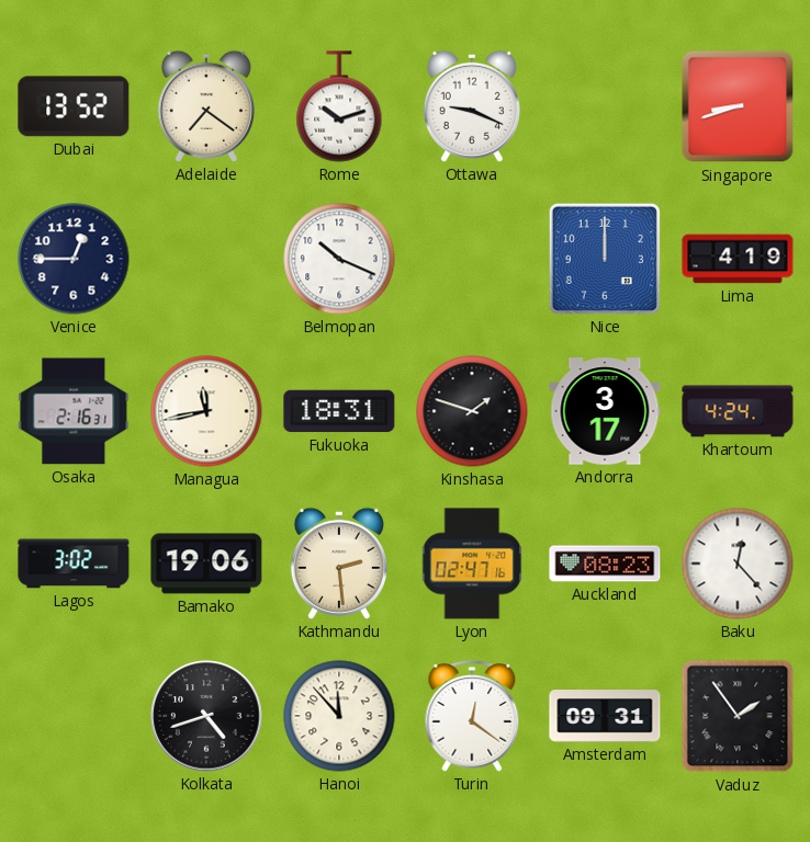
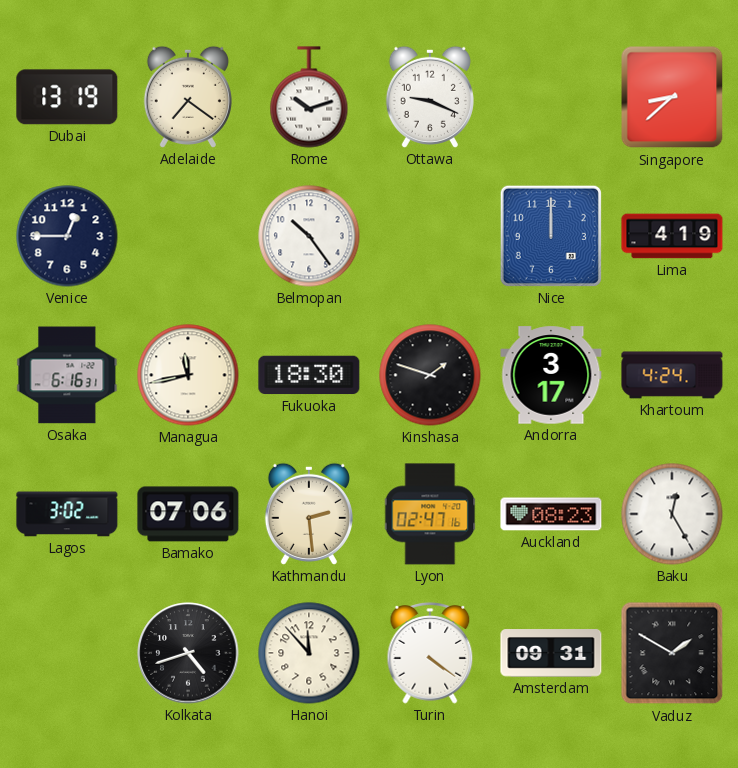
Dubai: 13:52 -> 13:19 (67, 97)
Singapore: 8:42 -> 8:38 (672, 97)
Belmopan: 10:19 -> 10:24 (309, 236)
Osaka: 2:16 -> 6:16 (67, 375)
Fukuoka: 18:31 -> 18:30 (309, 375)
Bamako: 19:06 -> 07:06 (188, 514)
Baku: 12:23 -> 12:25 (672, 514)
Turin: 12:21 -> 4:21 (430, 653)
Vaduz: 1:54 -> 1:50 (672, 653)
